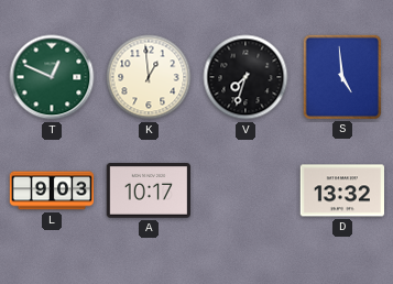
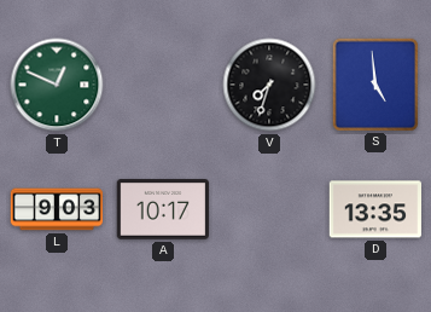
K: 12:59 -> none (149, 77)
D: 13:32 -> 13:35 (374, 209)
